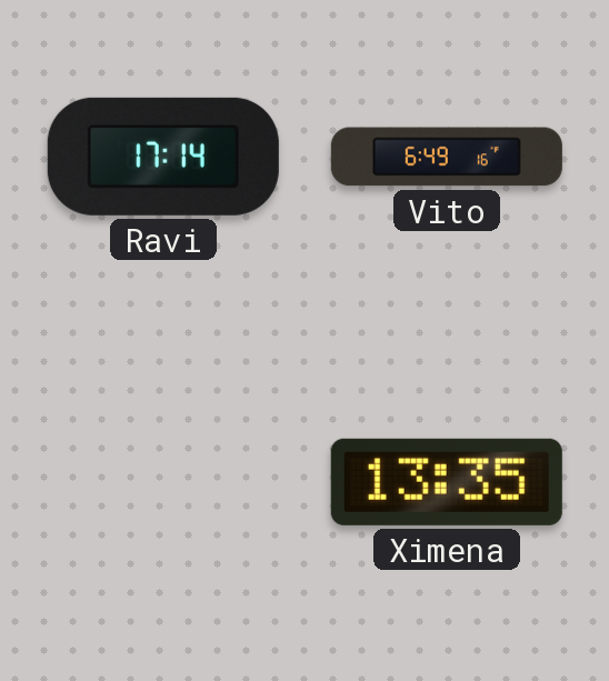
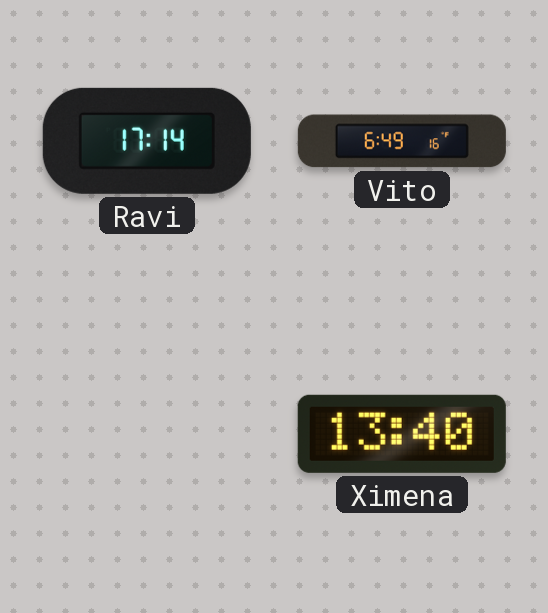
Ximena: 13:35 -> 13:40 (402, 434)
